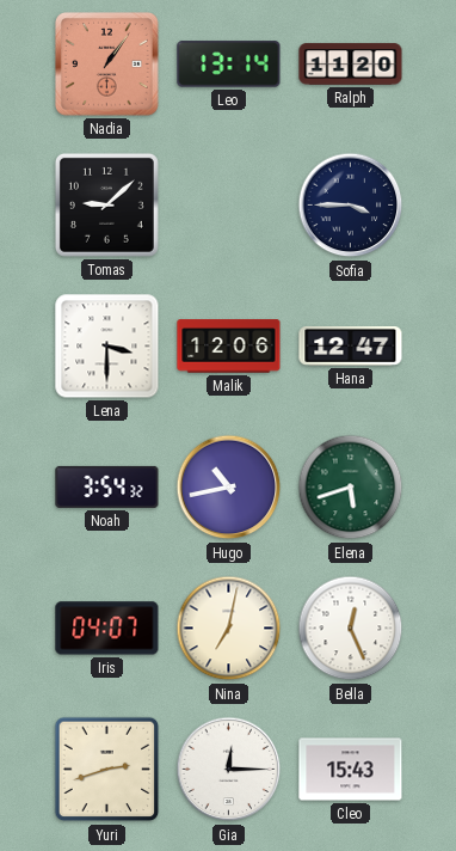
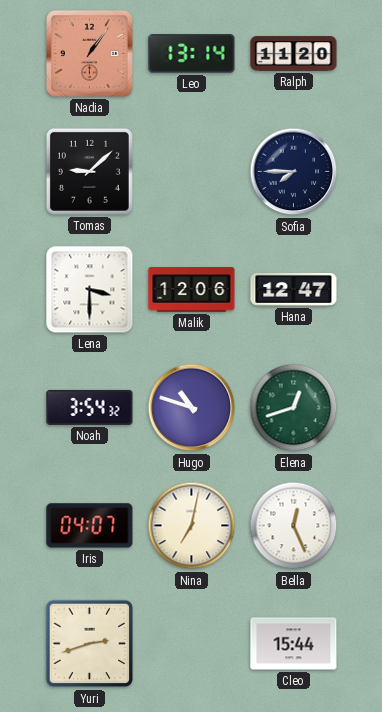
Sofia: 3:45 -> 7:45 (294, 172)
Hugo: 10:43 -> 10:48 (192, 408)
Elena: 5:42 -> 12:42 (294, 408)
Gia: 12:15 -> none (229, 770)
Cleo: 15:43 -> 15:44 (294, 644)
